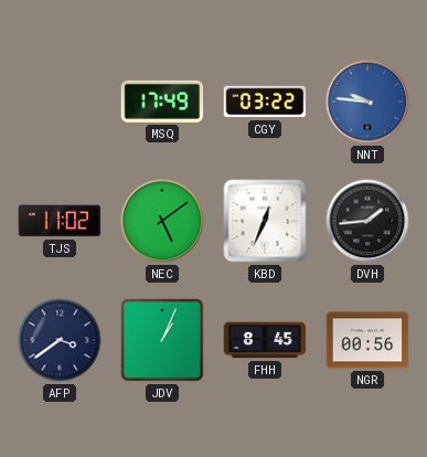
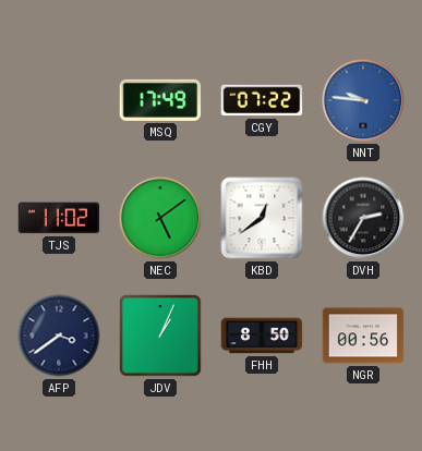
CGY: 03:22 -> 07:22 (262, 100)
KBD: 12:34 -> 12:39 (262, 218)
DVH: 1:44 -> 2:35 (363, 218)
FHH: 8:45 -> 8:50 (262, 336)
